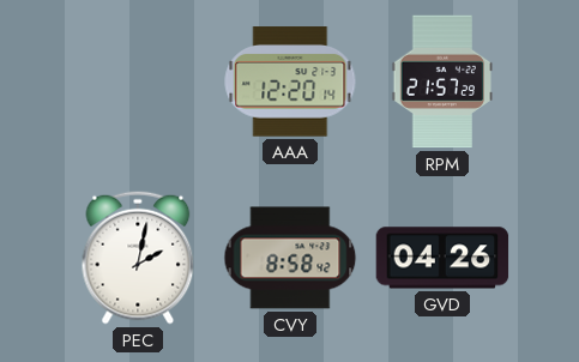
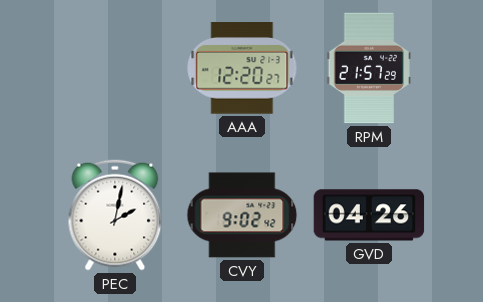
AAA: 12:20:14 -> 12:20:27 (242, 68)
CVY: 8:58 -> 9:02 (242, 215)
